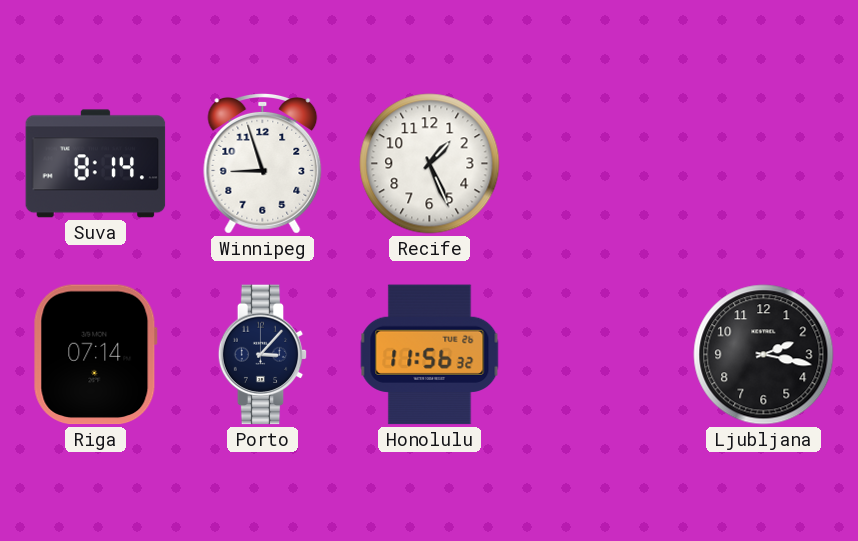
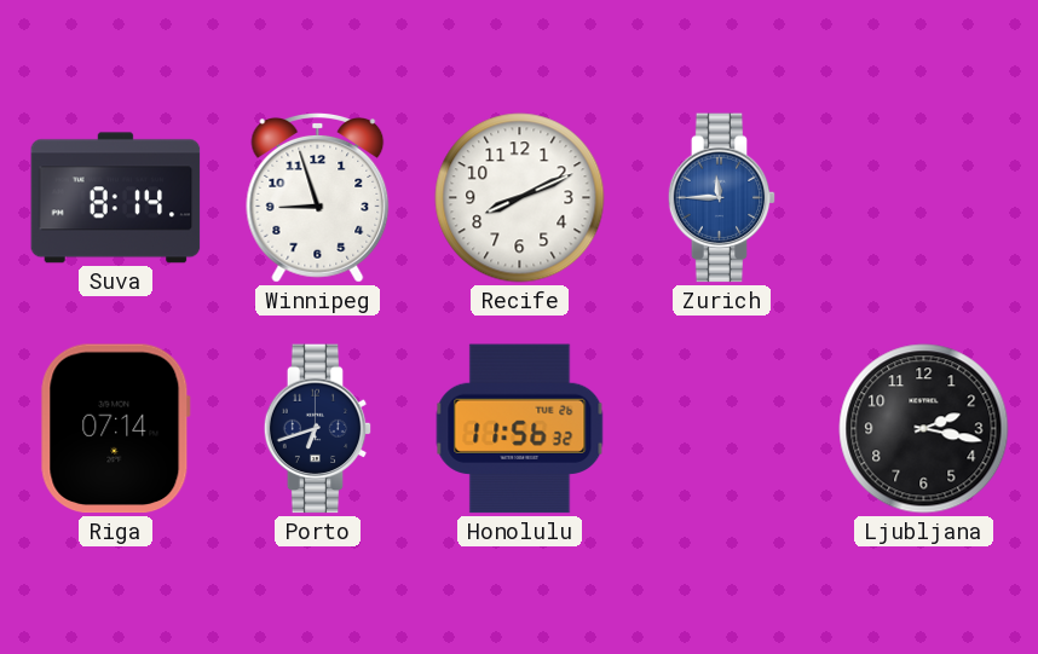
Recife: 1:26 -> 8:11 (520, 198)
Zurich: none -> 11:45 (722, 198)
Porto: 3:07 -> 6:42 (318, 429)
